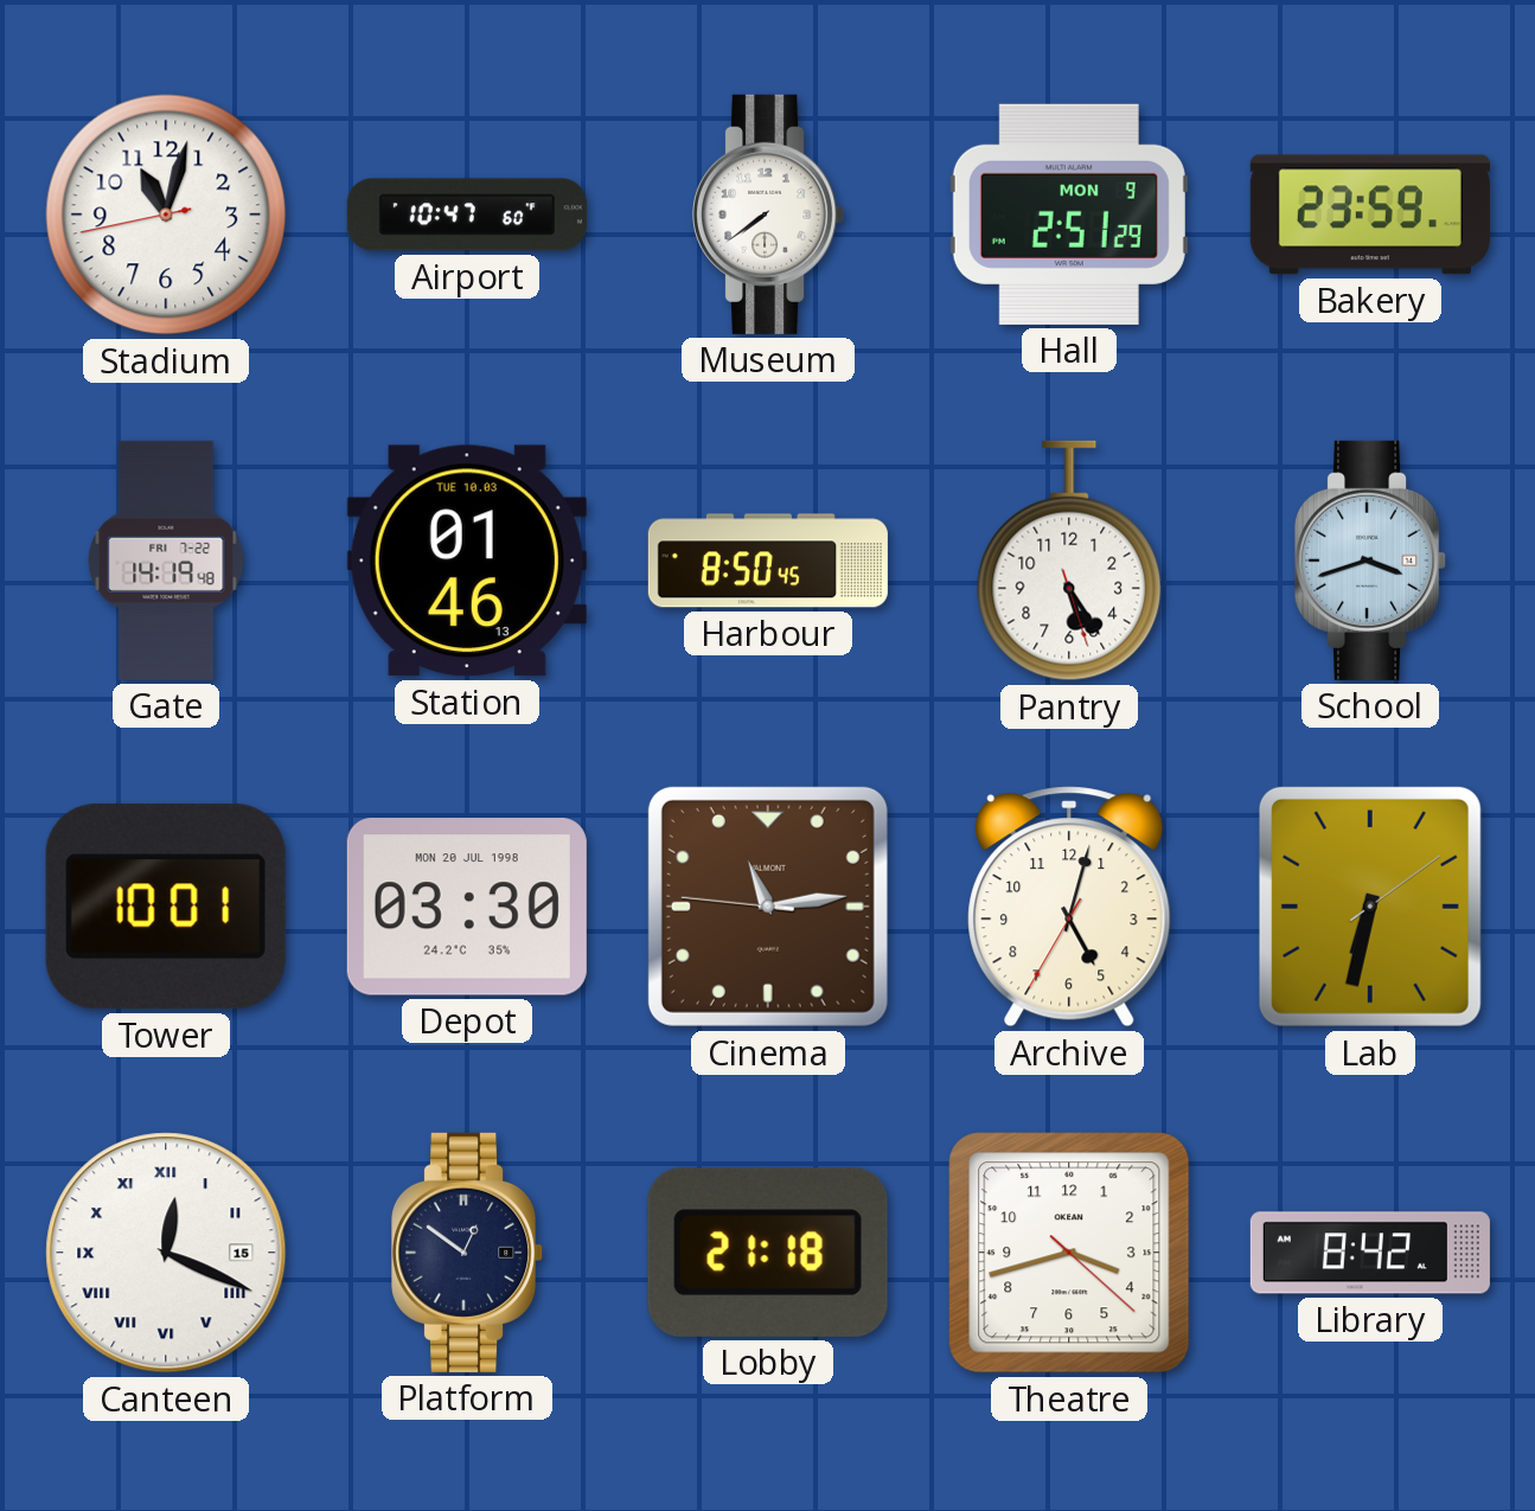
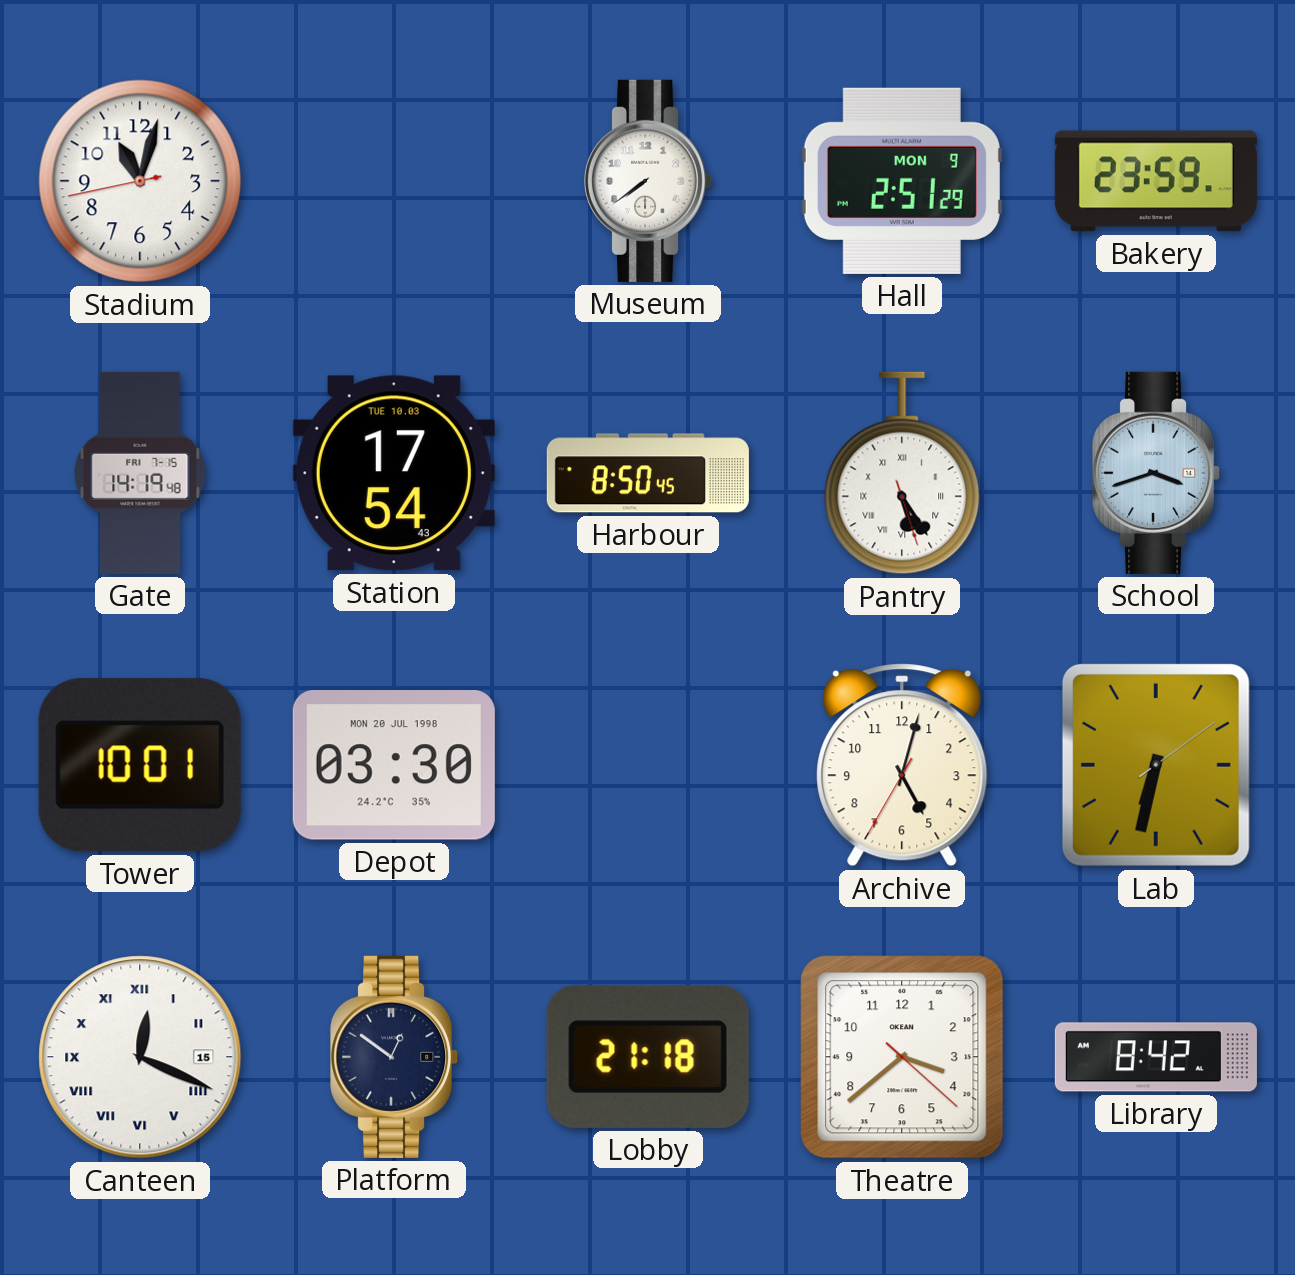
Airport: 10:47 -> none (467, 215)
Gate date: FRI 7-22 -> FRI 7-15 (140, 473)
Station: 01:46 -> 17:54 (394, 473)
Pantry numerals: Arabic -> Roman (902, 473)
Cinema: 11:13 -> none (768, 907)
Theatre: 3:42 -> 3:38 (902, 1057)
